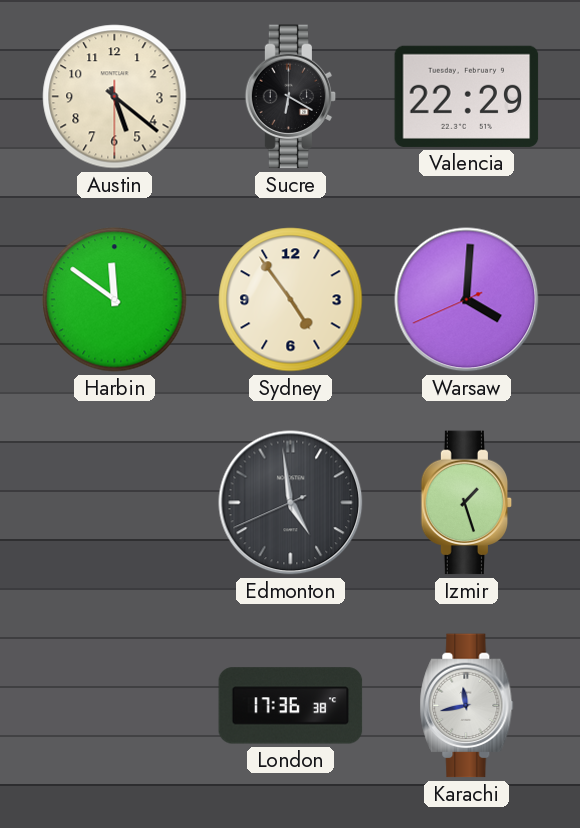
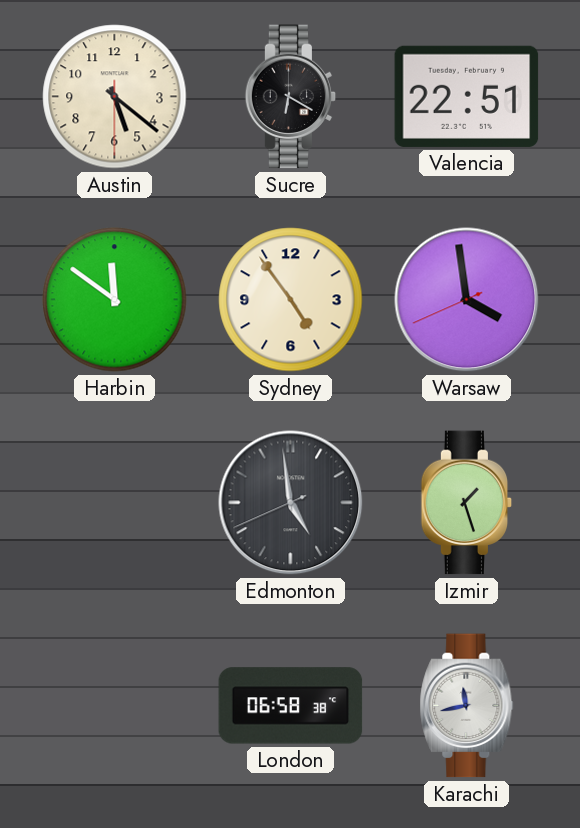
Valencia: 22:29 -> 22:51 (467, 96)
Warsaw: 4:00 -> 3:58 (467, 300)
London: 17:36 -> 06:58 (291, 706)
